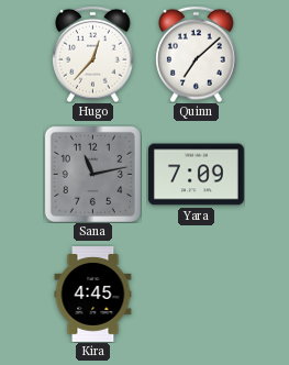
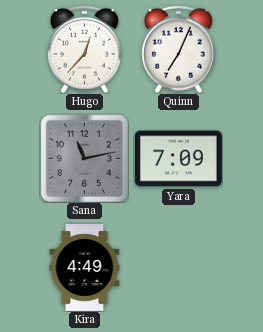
Quinn: 7:08 -> 7:04 (179, 49)
Kira: 4:45 -> 4:49 (85, 268)
